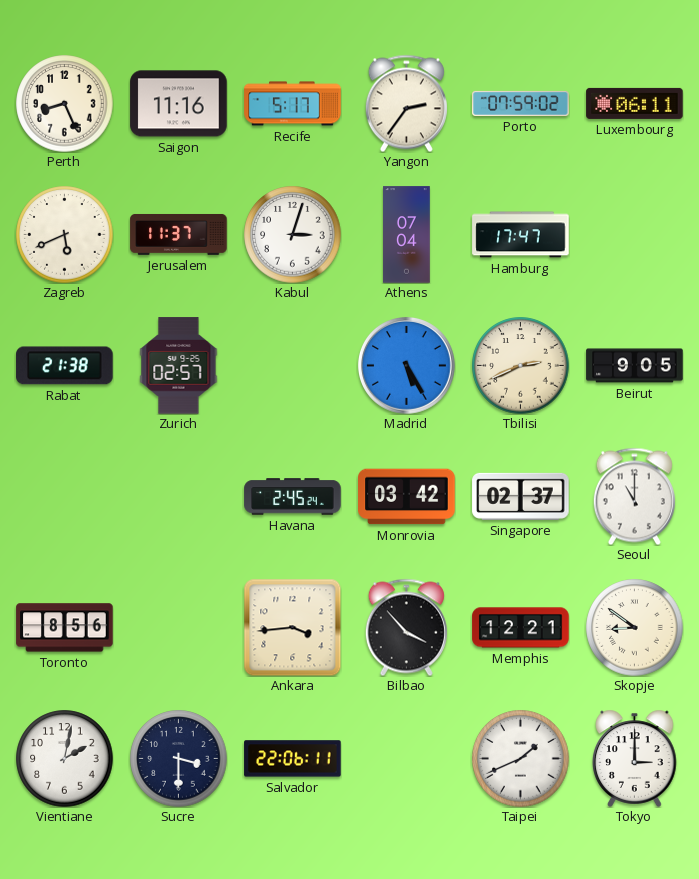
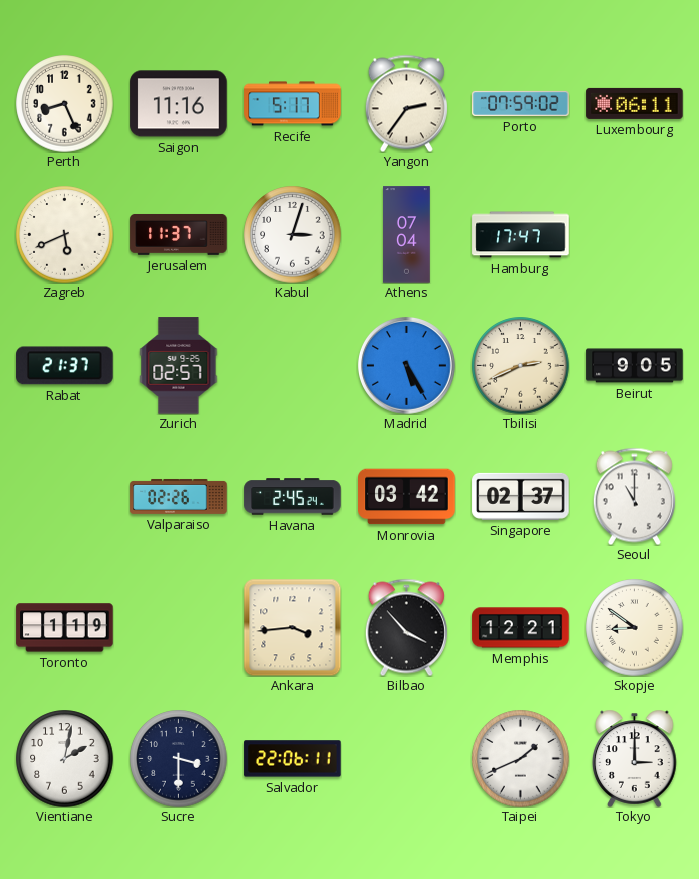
Rabat: 21:38 -> 21:37 (65, 366)
Valparaiso: none -> 02:26 (179, 496)
Toronto: 8:56 -> 1:19 (65, 628)
